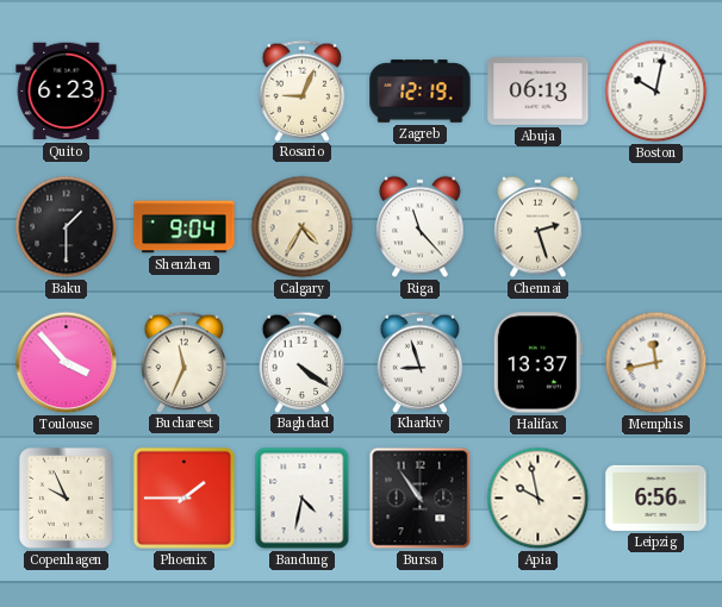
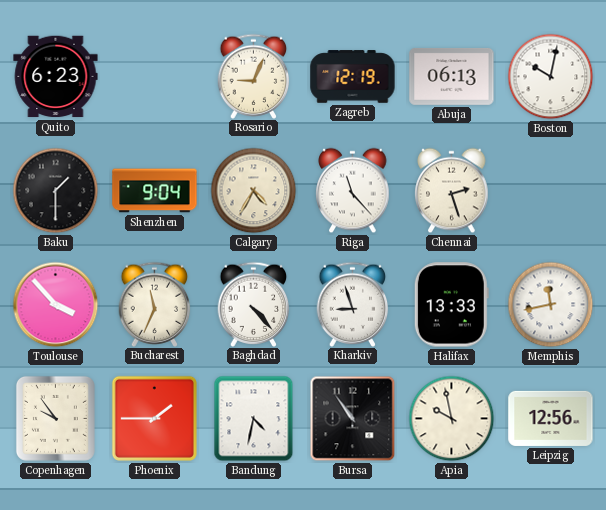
Baghdad: 4:21 -> 4:23 (254, 304)
Halifax: 13:37 -> 13:33 (451, 305)
Copenhagen: 9:56 -> 9:54 (55, 418)
Leipzig: 6:56 -> 12:56 (551, 418)
